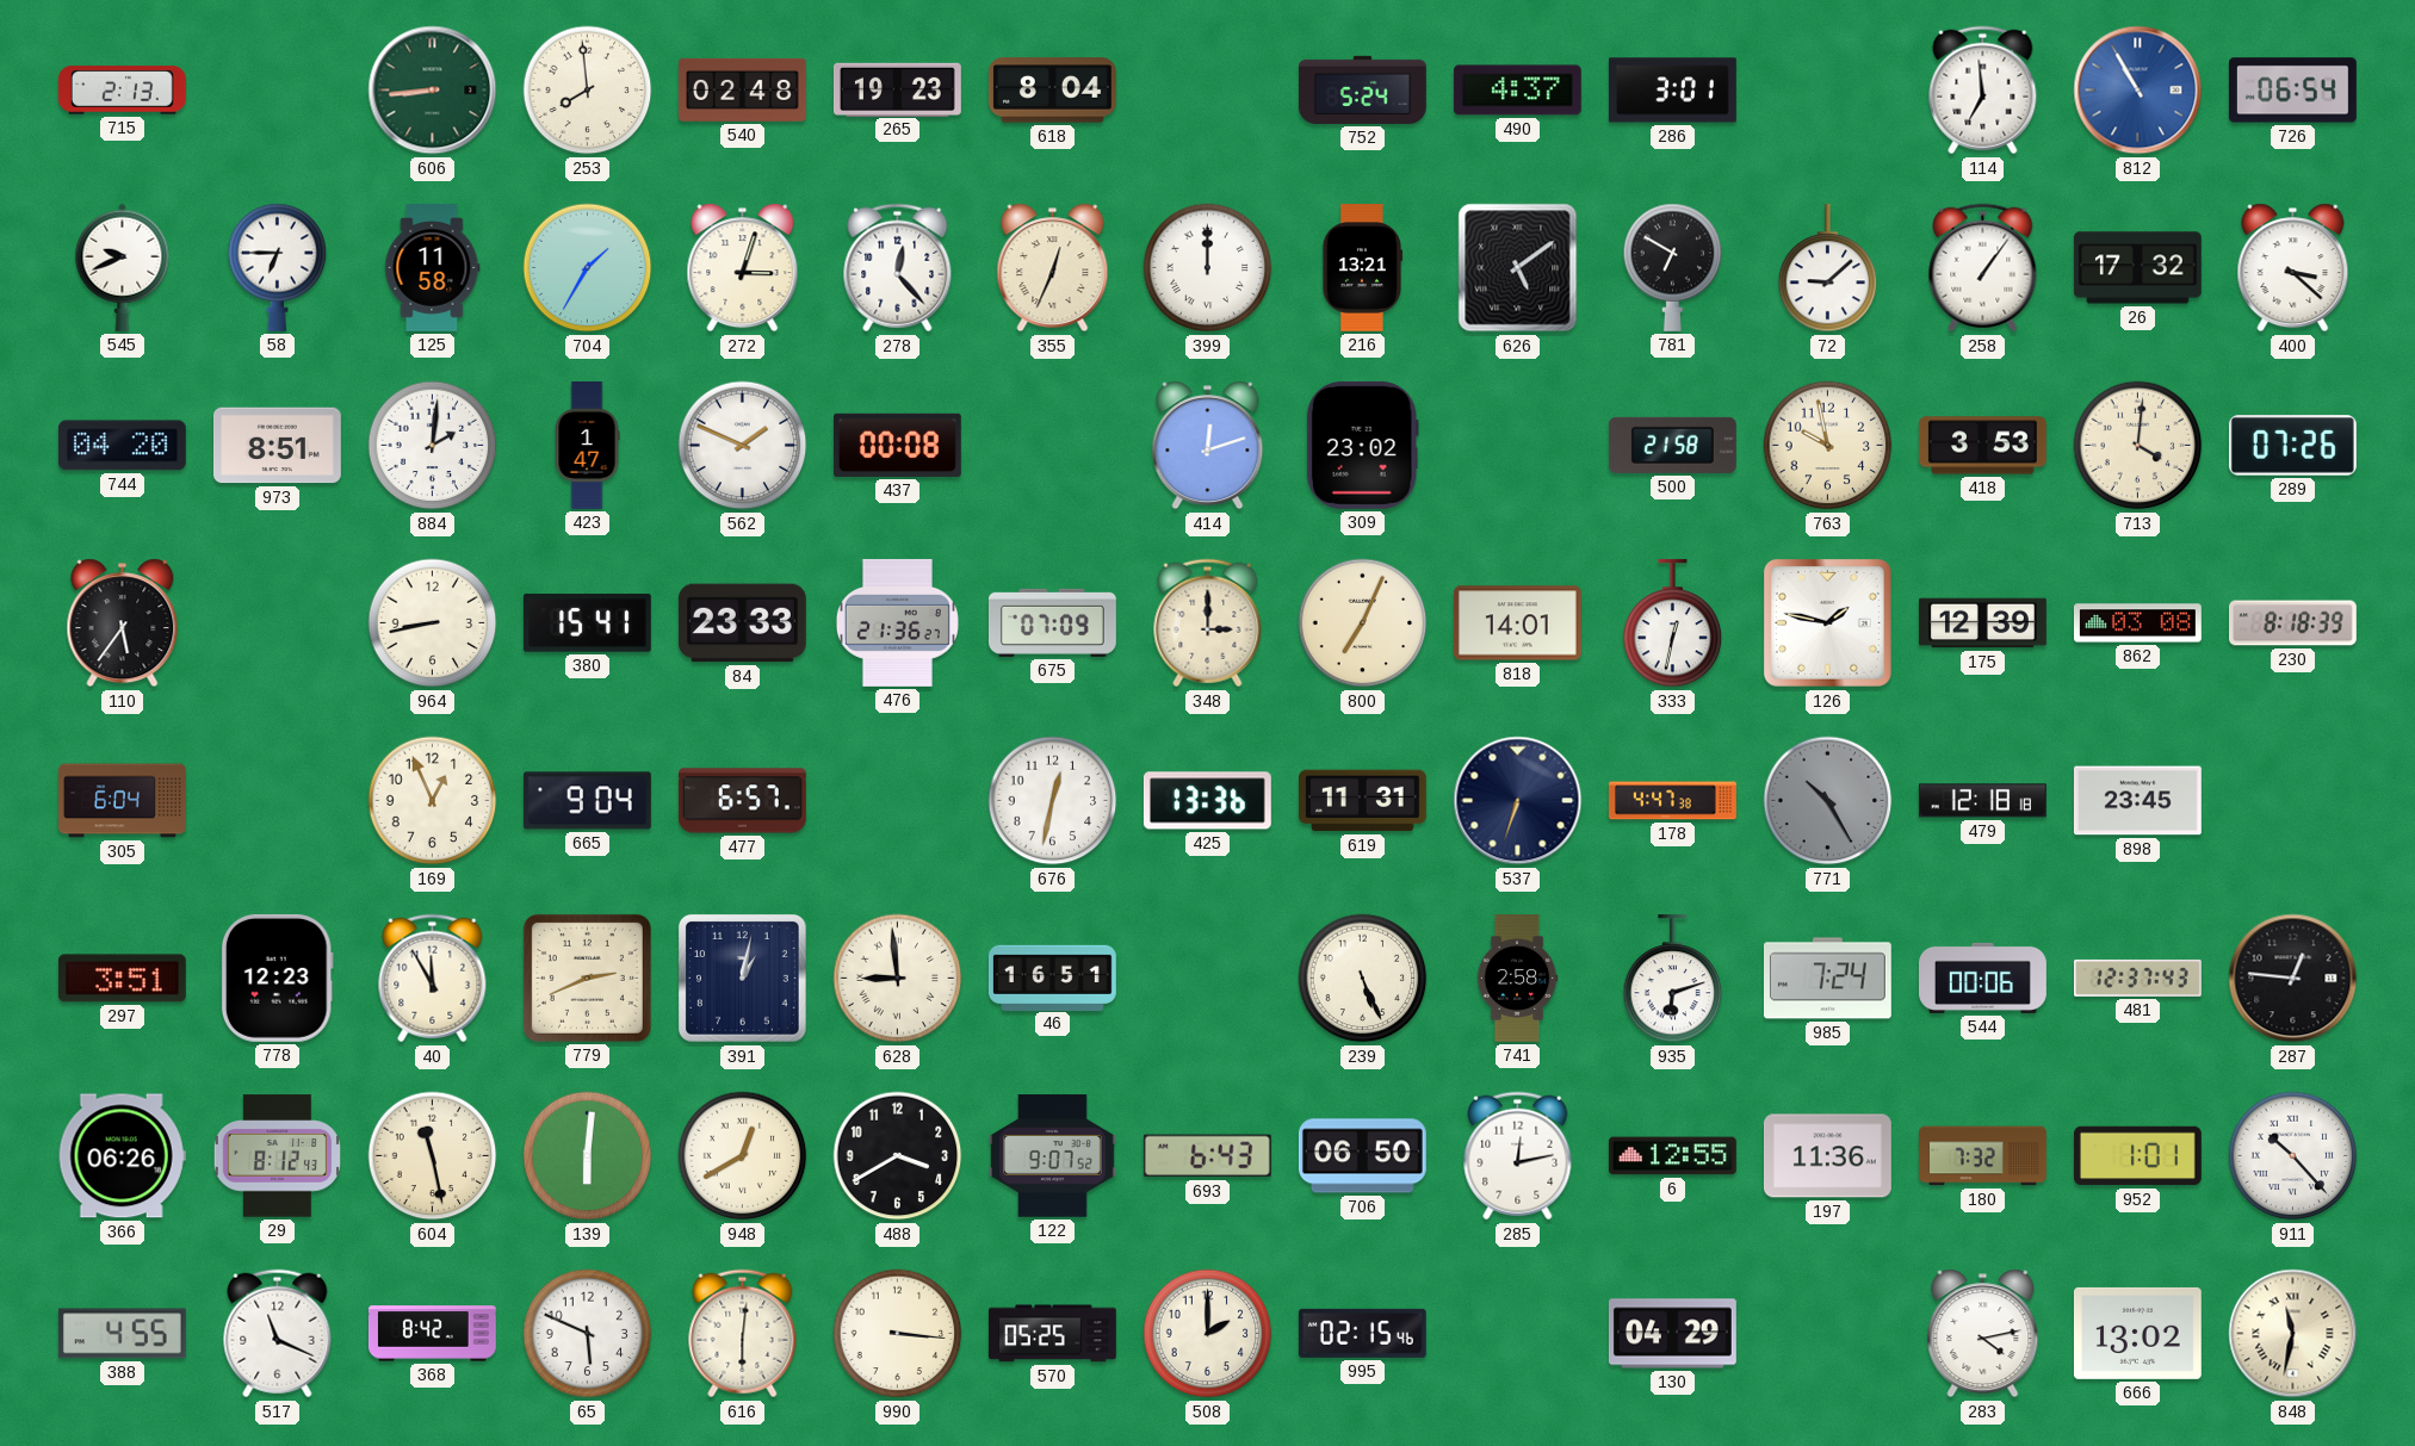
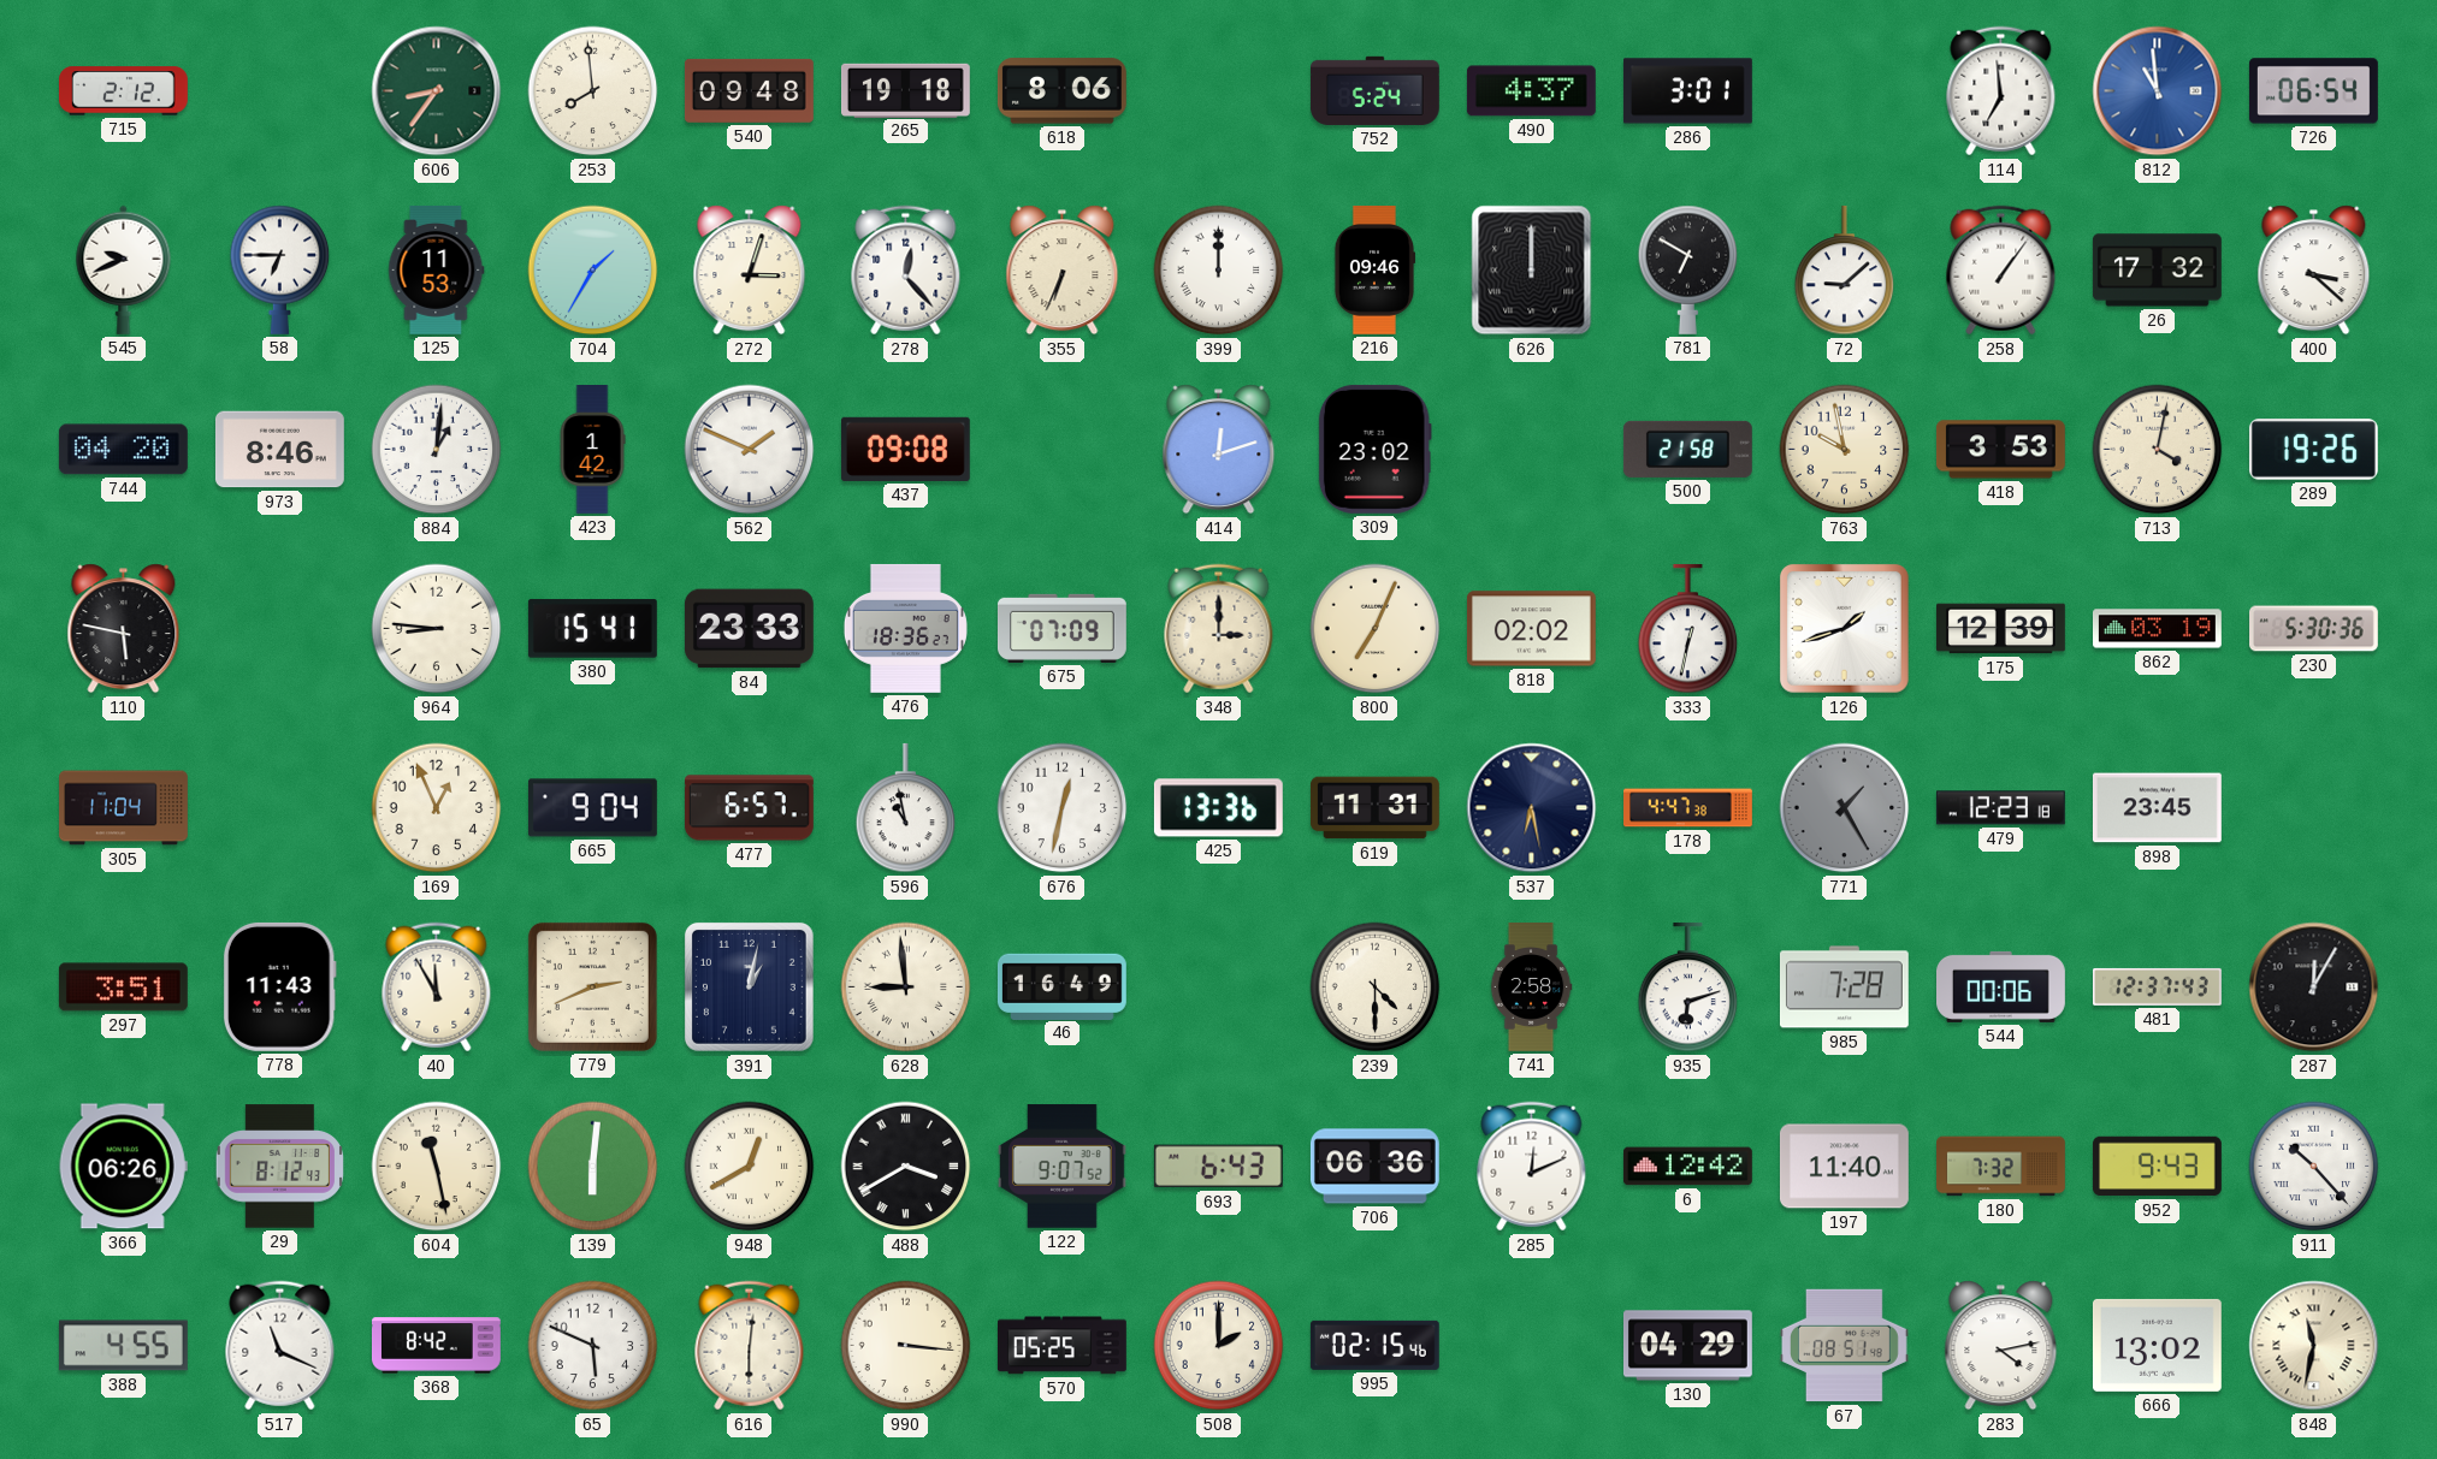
715: 2:13 -> 2:12 (123, 91)
606: 8:44 -> 8:36 (437, 91)
540: 02:48 -> 09:48 (749, 90)
265: 19:23 -> 19:18 (905, 90)
618: 8:04 -> 8:06 (1061, 91)
812: 10:55 -> 10:59 (2158, 91)
125: 11:58 -> 11:53 (437, 269)
355: 12:34 -> 6:34 (1063, 271)
216: 13:21 -> 09:46 (1373, 271)
626: 5:09 -> 12:00 (1532, 271)
973: 8:51 -> 8:46 (279, 450)
884: 2:01 -> 1:01 (437, 450)
423: 1:47 -> 1:42 (592, 450)
437: 00:08 -> 09:08 (905, 449)
713: 4:01 -> 4:02 (2158, 450)
289: 07:26 -> 19:26 (2313, 450)
110: 5:36 -> 5:47 (124, 629)
964: 8:43 -> 8:46 (437, 629)
476: 21:36 -> 18:36 (905, 628)
818: 14:01 -> 02:02 (1531, 629)
126: 1:47 -> 1:42 (1844, 628)
862: 03:08 -> 03:19 (2158, 629)
230: 8:18 -> 5:30 (2314, 629)
305: 6:04 -> 11:04 (124, 808)
596: none -> 10:58 (906, 808)
537: 6:33 -> 6:28 (1532, 808)
771: 10:25 -> 1:25 (1845, 808)
479: 12:18 -> 12:23 (2000, 808)
778: 12:23 -> 11:43 (279, 986)
46: 16:51 -> 16:49 (1061, 986)
239: 5:26 -> 4:30 (1376, 988)
985: 7:24 -> 7:28 (1844, 988)
287: 12:46 -> 12:05 (2314, 988)
488 numerals: Arabic -> Roman (906, 1167)
706: 06:50 -> 06:36 (1374, 1167)
285: 12:13 -> 12:11 (1532, 1167)
6: 12:55 -> 12:42 (1687, 1167)
197: 11:36 -> 11:40 (1844, 1167)
952: 1:01 -> 9:43 (2157, 1167)
67: none -> 08:51 (1844, 1346)
